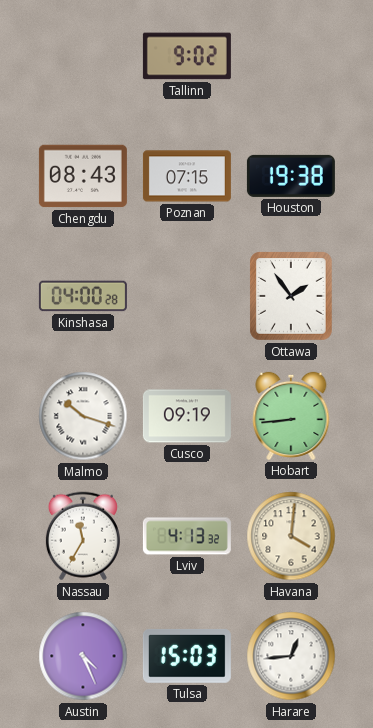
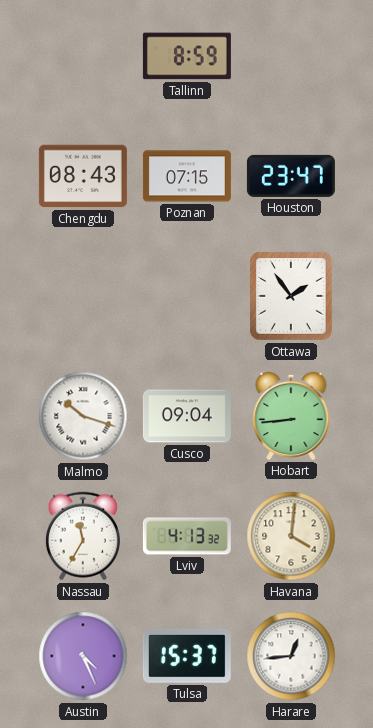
Tallinn: 9:02 -> 8:59 (187, 56)
Houston: 19:38 -> 23:47 (291, 176)
Kinshasa: 04:00 -> none (83, 296)
Cusco: 09:19 -> 09:04 (187, 416)
Tulsa: 15:03 -> 15:37 (187, 656)
